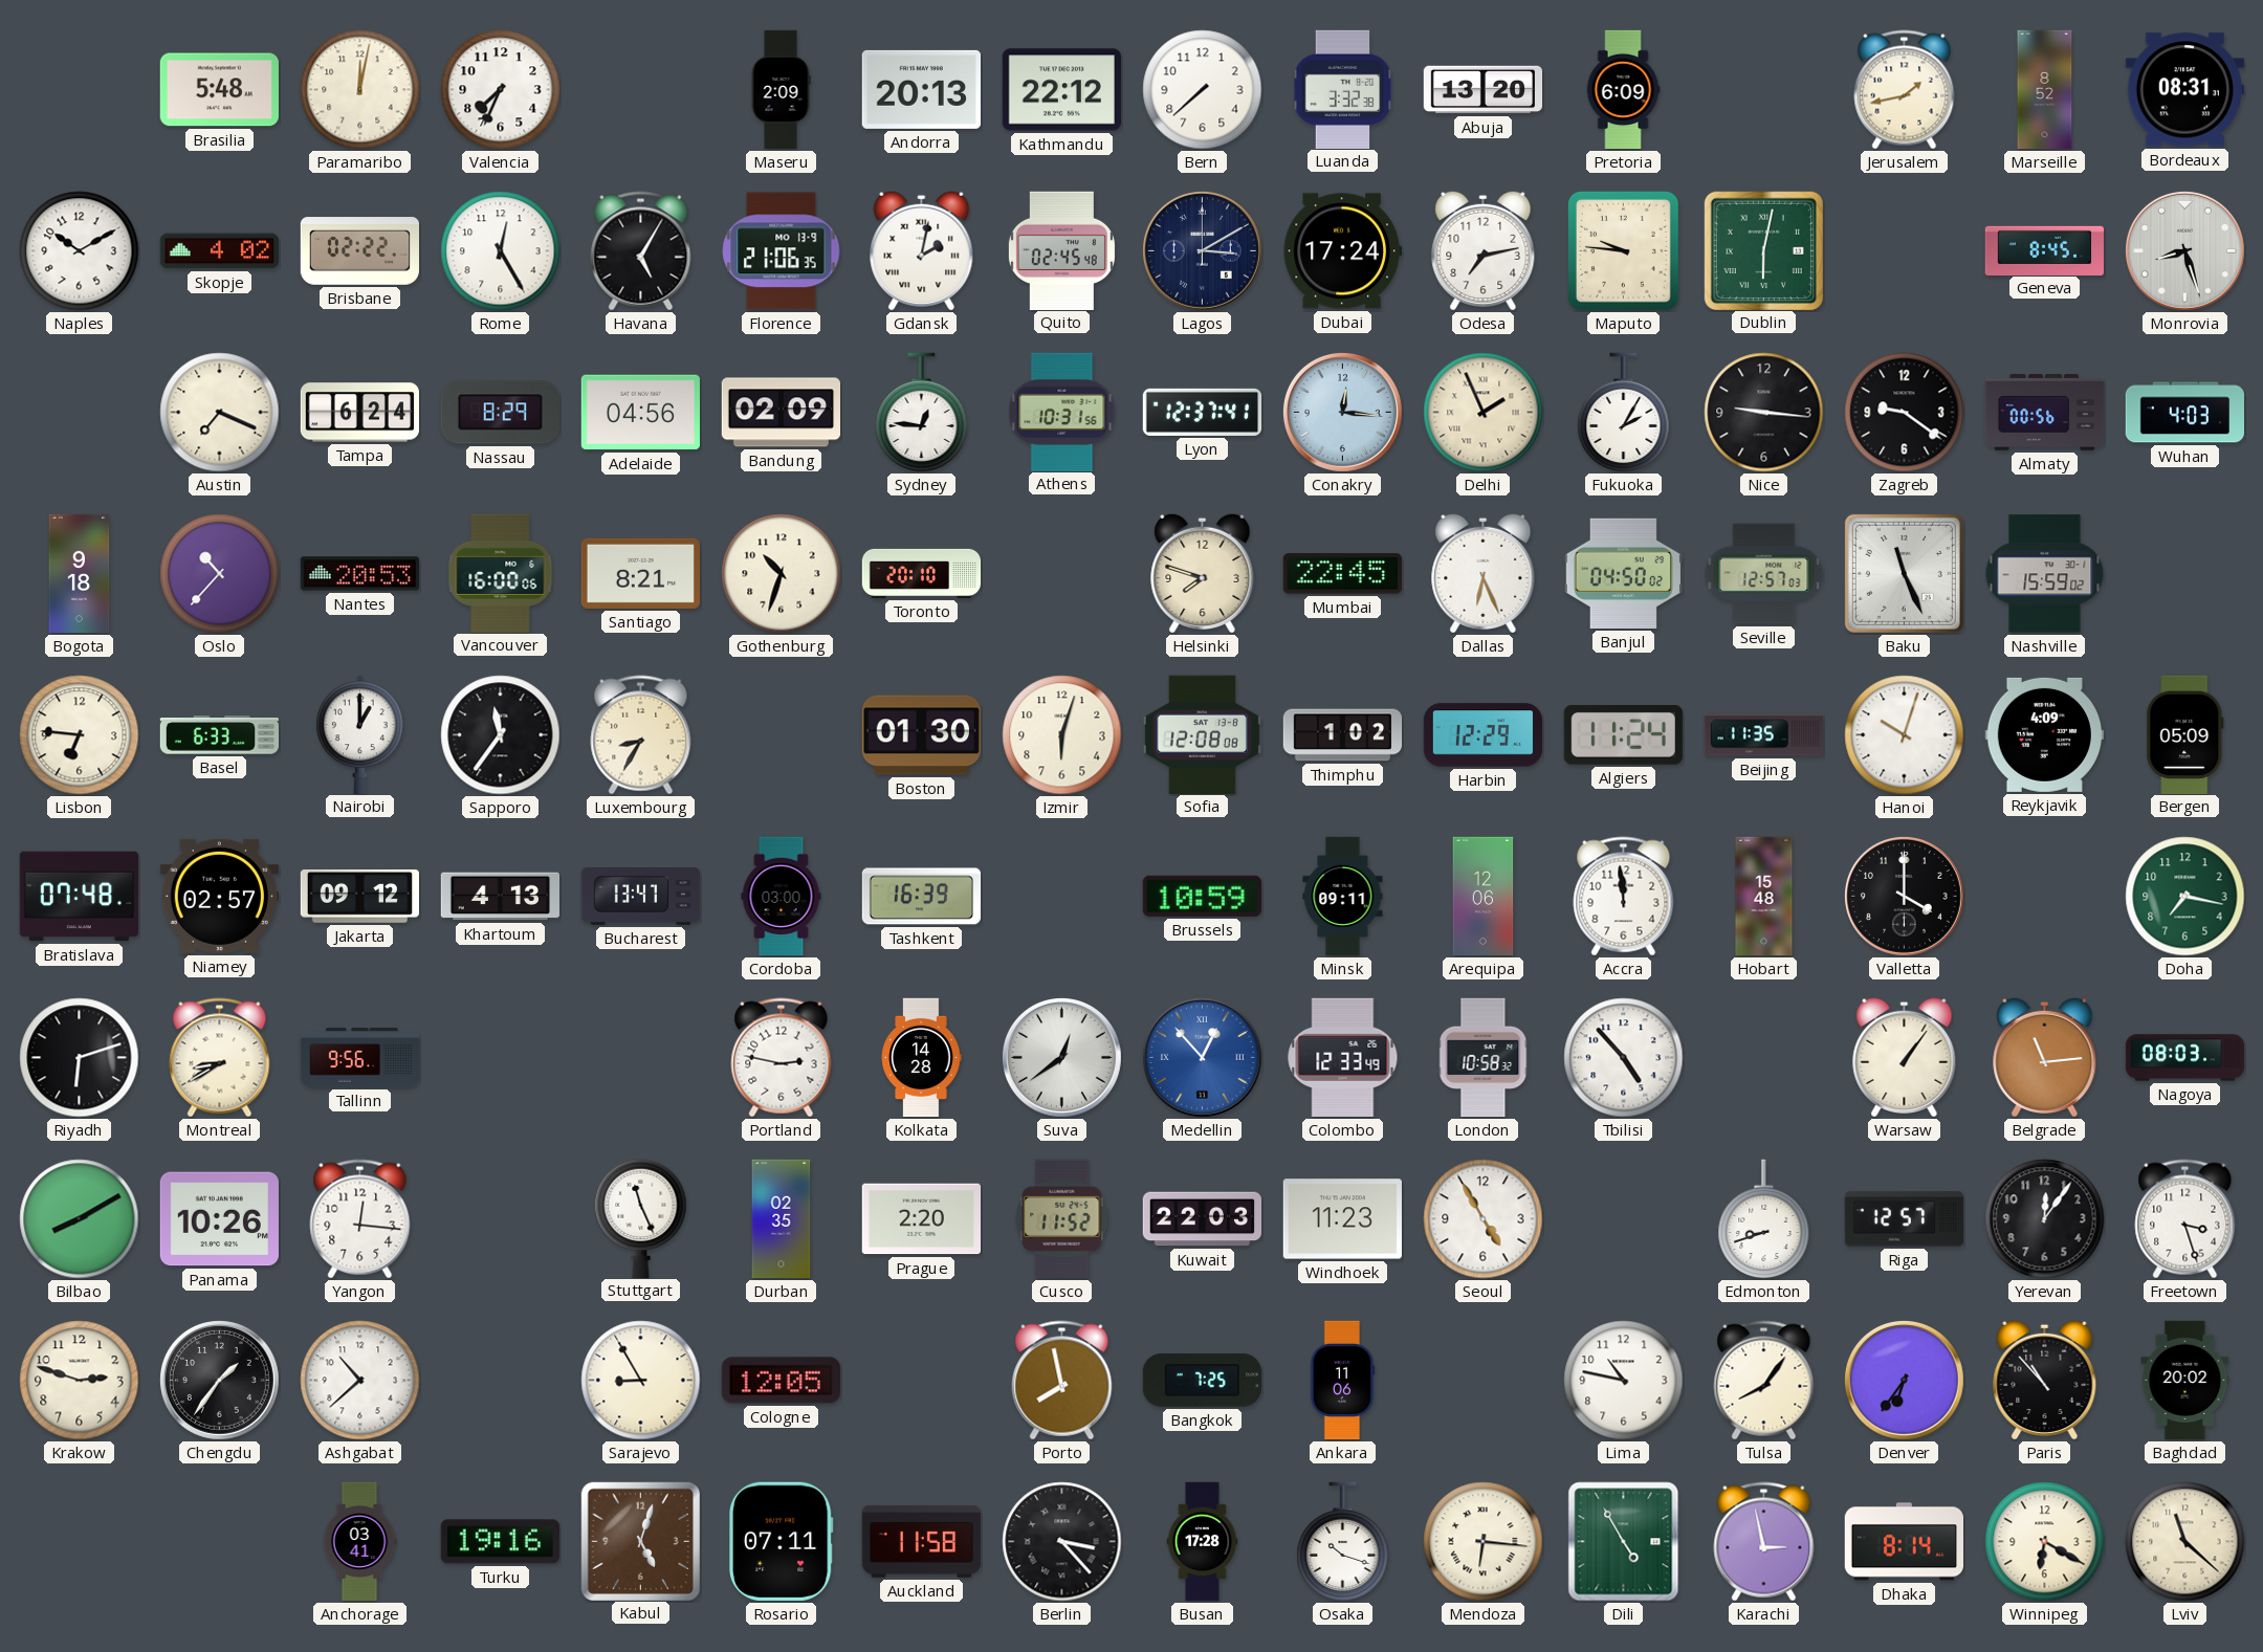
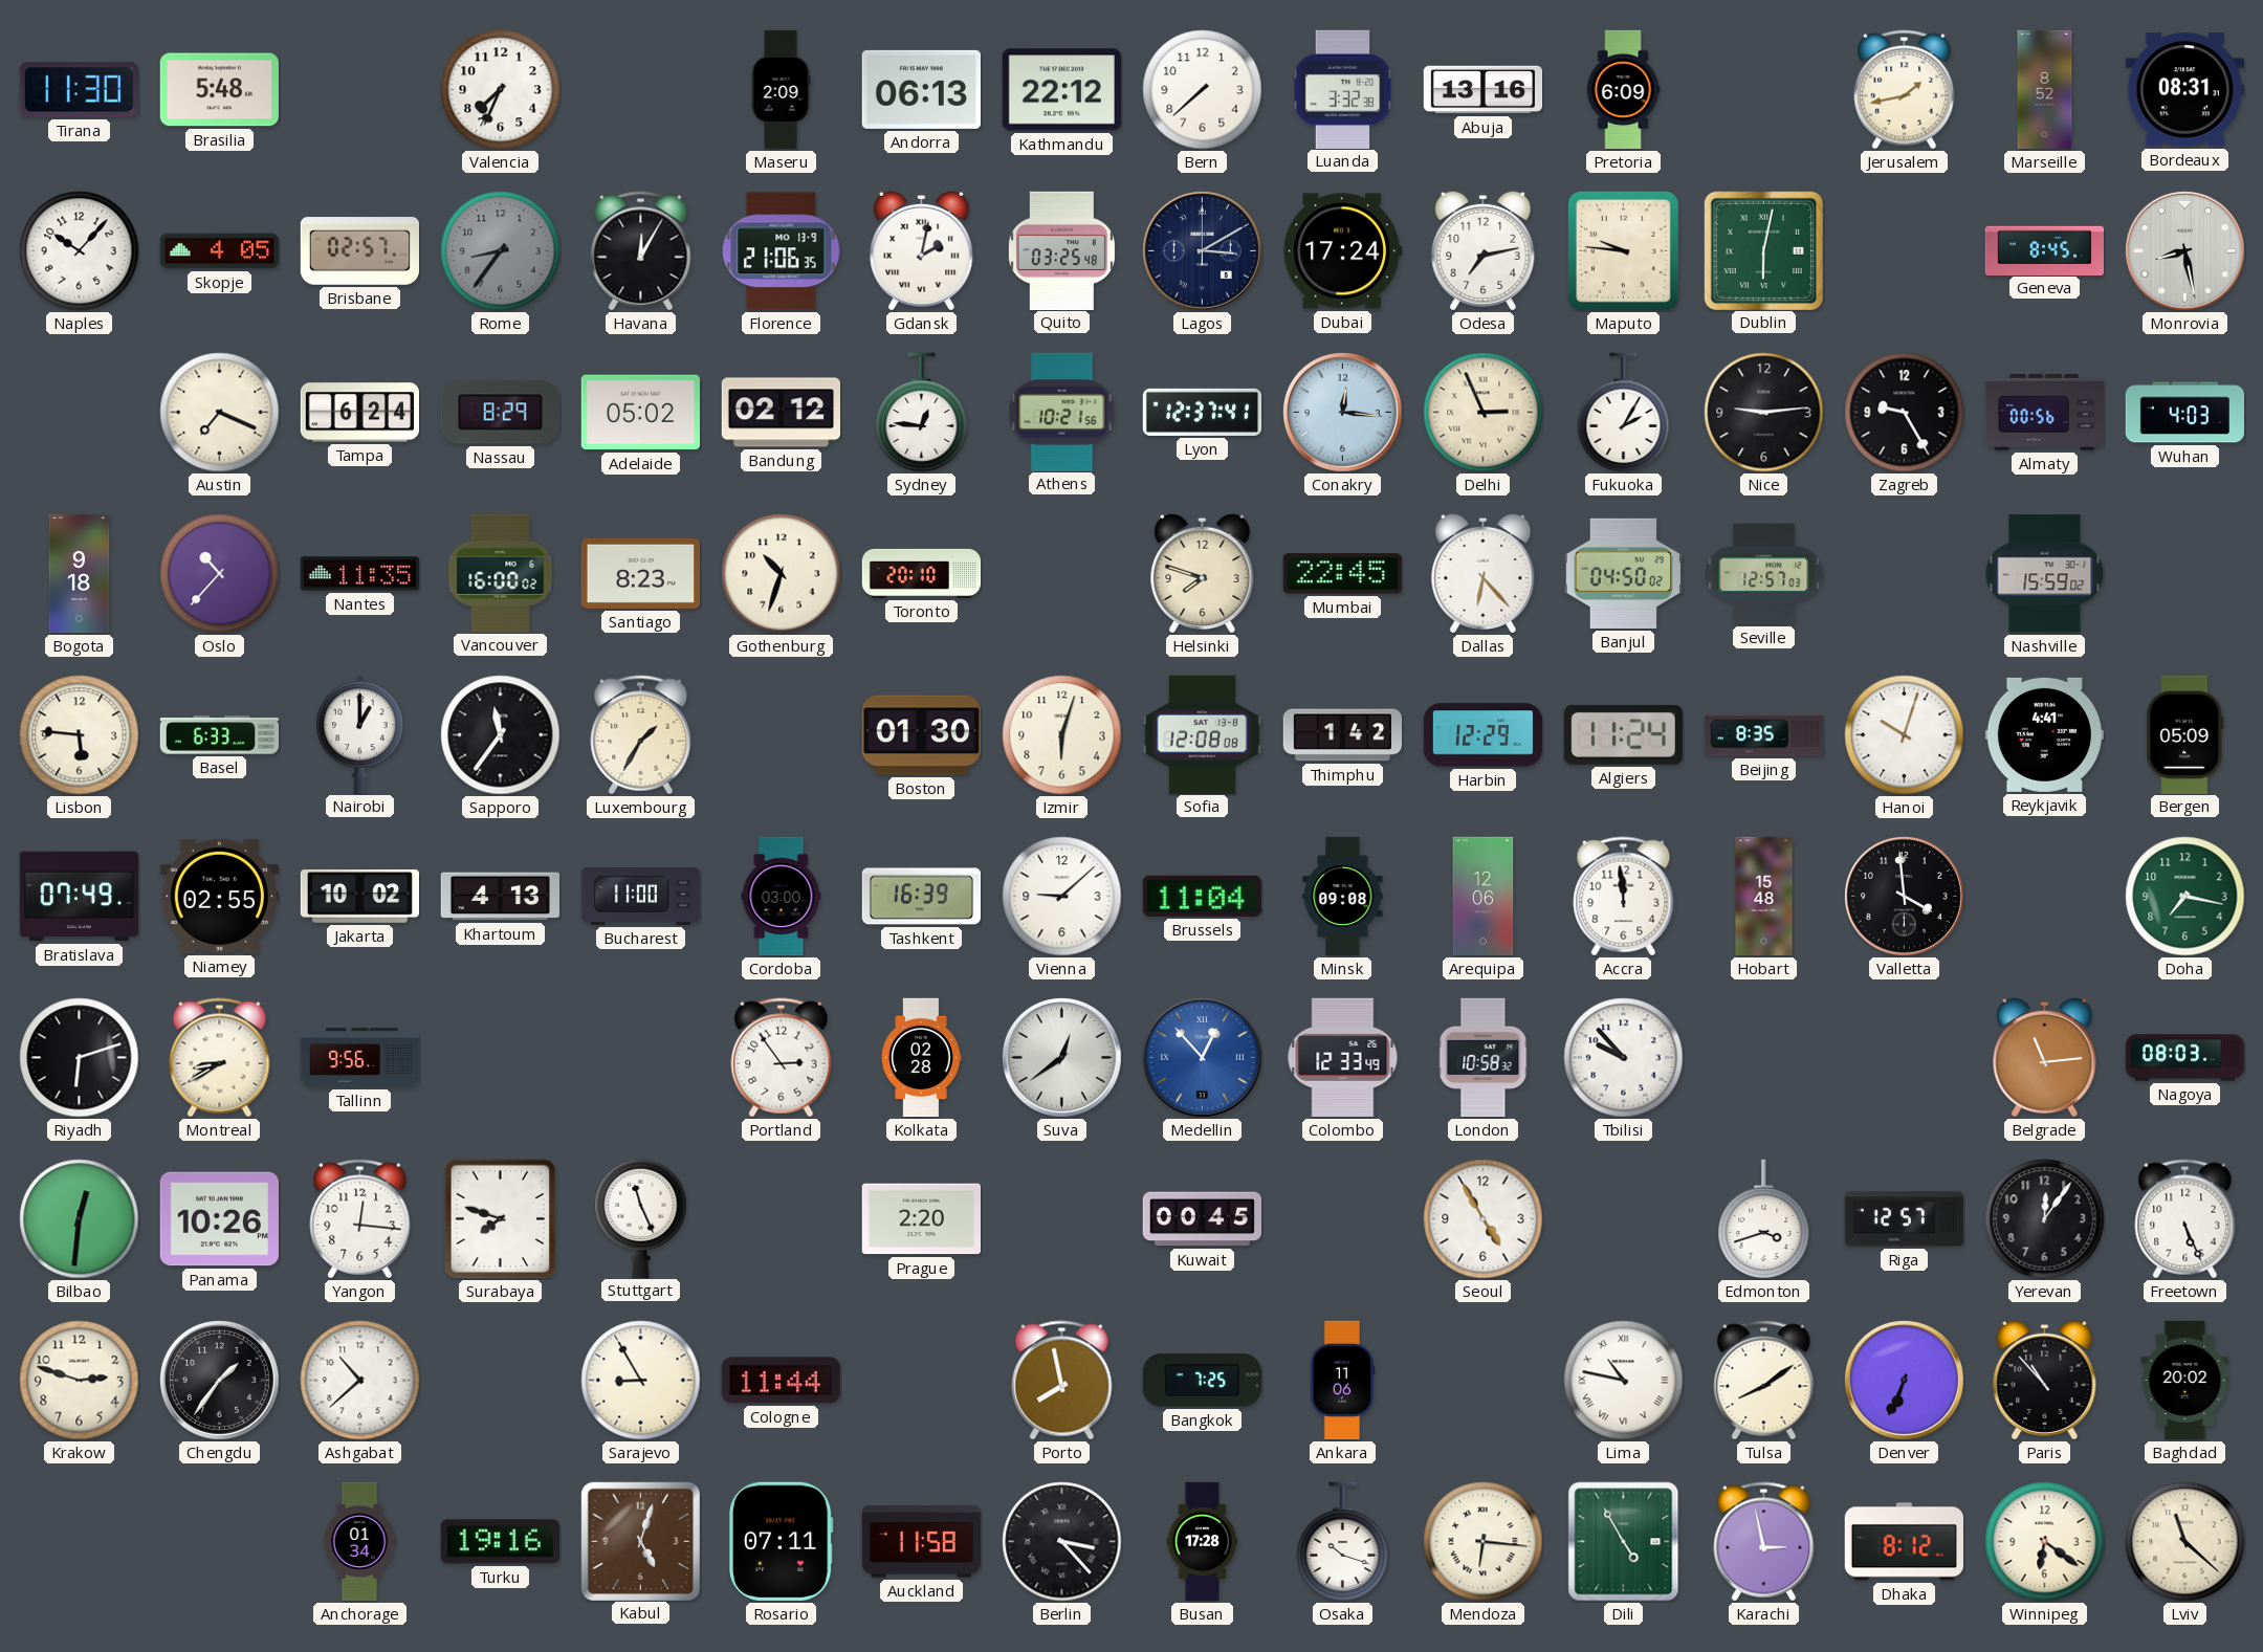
Tirana: none -> 11:30 (79, 90)
Paramaribo: 12:02 -> none (360, 90)
Andorra: 20:13 -> 06:13 (921, 89)
Abuja: 13:20 -> 13:16 (1484, 90)
Naples: 10:10 -> 10:07 (80, 251)
Skopje: 4:02 -> 4:05 (219, 251)
Brisbane: 02:22 -> 02:57 (360, 251)
Rome: 12:25 -> 8:36 (501, 251)
Rome dial: white -> grey (501, 251)
Havana: 5:05 -> 12:05 (641, 251)
Quito: 02:45 -> 03:25 (1061, 250)
Monrovia: 8:27 -> 8:28 (2184, 250)
Adelaide: 04:56 -> 05:02 (640, 413)
Bandung: 02:09 -> 02:12 (781, 413)
Athens: 10:31 -> 10:21 (1062, 412)
Delhi: 1:56 -> 2:56 (1484, 413)
Nice: 9:16 -> 9:14 (1764, 413)
Zagreb: 9:21 -> 9:25 (1905, 413)
Nantes: 20:53 -> 11:35 (359, 574)
Vancouver: 16:00:06 -> 16:00:02 (501, 573)
Santiago: 8:21 -> 8:23 (640, 573)
Dallas: 6:26 -> 6:23 (1484, 573)
Baku: 11:26 -> none (1904, 573)
Lisbon: 6:46 -> 5:46 (80, 735)
Luxembourg: 8:35 -> 1:35 (641, 735)
Thimphu: 1:02 -> 1:42 (1343, 735)
Beijing: 11:35 -> 8:35 (1764, 735)
Reykjavik: 4:09 -> 4:41 (2044, 734)
Bratislava: 07:48 -> 07:49 (79, 897)
Niamey: 02:57 -> 02:55 (219, 896)
Jakarta: 09:12 -> 10:02 (360, 897)
Bucharest: 13:47 -> 11:00 (640, 897)
Vienna: none -> 9:08 (1062, 897)
Brussels: 10:59 -> 11:04 (1202, 896)
Minsk: 09:11 -> 09:08 (1343, 897)
Valletta: 4:00 -> 3:59 (1904, 896)
Portland: 2:47 -> 2:54 (782, 1058)
Kolkata: 14:28 -> 02:28 (921, 1058)
Tbilisi: 4:53 -> 9:53 (1624, 1058)
Warsaw: 1:06 -> none (1905, 1057)
Bilbao: 8:10 -> 12:31 (80, 1219)
Surabaya: none -> 7:48 (500, 1219)
Durban: 02:35 -> none (782, 1219)
Cusco: 11:52 -> none (1062, 1218)
Kuwait: 22:03 -> 00:45 (1202, 1219)
Windhoek: 11:23 -> none (1342, 1219)
Edmonton: 8:42 -> 3:42 (1764, 1219)
Freetown: 3:27 -> 5:26 (2185, 1219)
Cologne: 12:05 -> 11:44 (781, 1381)
Lima numerals: Arabic -> Roman (1624, 1381)
Tulsa: 8:06 -> 8:09 (1764, 1381)
Denver: 6:36 -> 6:34 (1904, 1380)
Anchorage: 03:41 -> 01:34 (359, 1542)
Dhaka: 8:14 -> 8:12 (1904, 1542)
Winnipeg: 6:20 -> 6:21 (2045, 1542)
